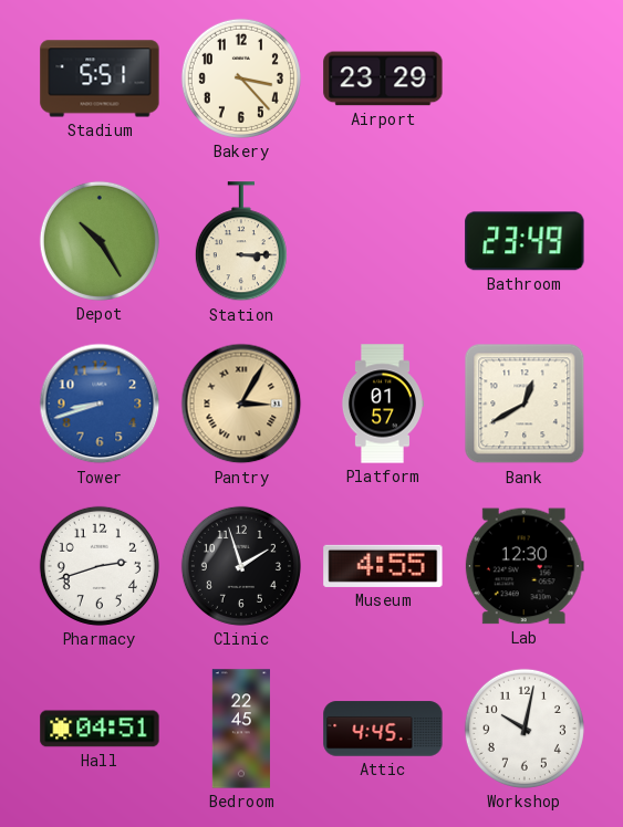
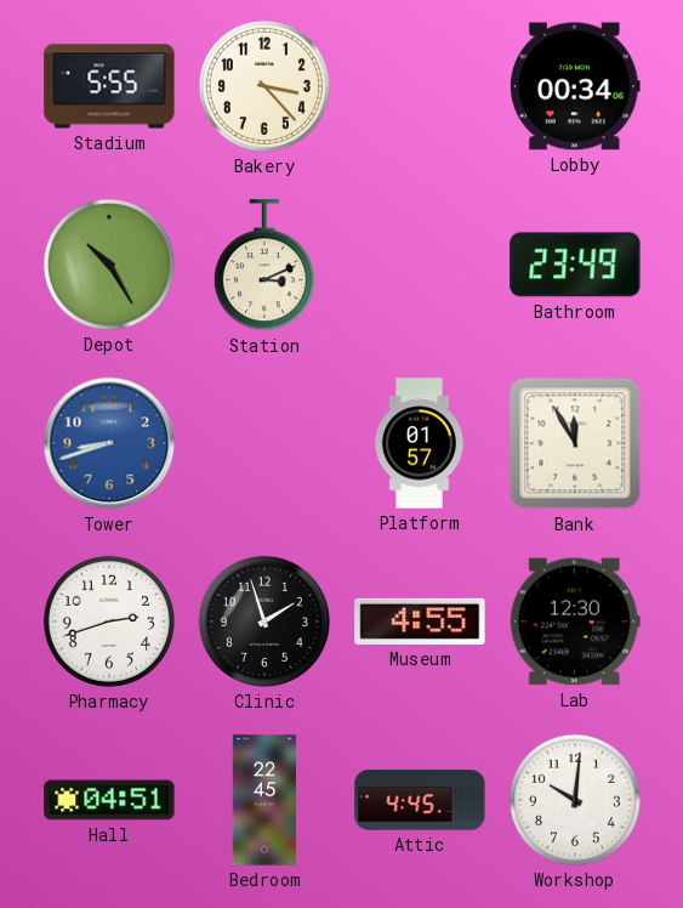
Stadium: 5:51 -> 5:55 (109, 86)
Airport: 23:29 -> none (383, 78)
Lobby: none -> 00:34 (575, 86)
Station: 3:15 -> 3:11 (264, 266)
Pantry: 3:05 -> none (241, 404)
Bank: 12:40 -> 11:55 (575, 443)
Workshop: 10:02 -> 10:01 (575, 800)
